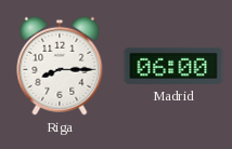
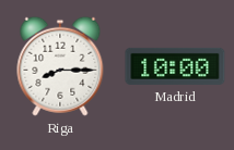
Madrid: 06:00 -> 10:00 (175, 66)
